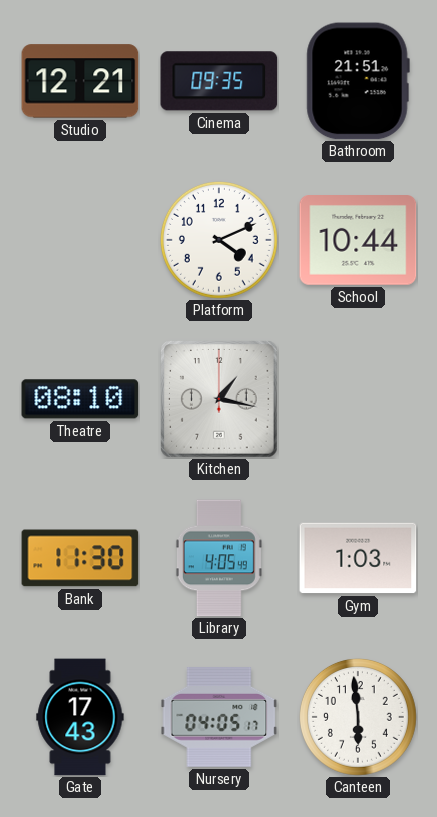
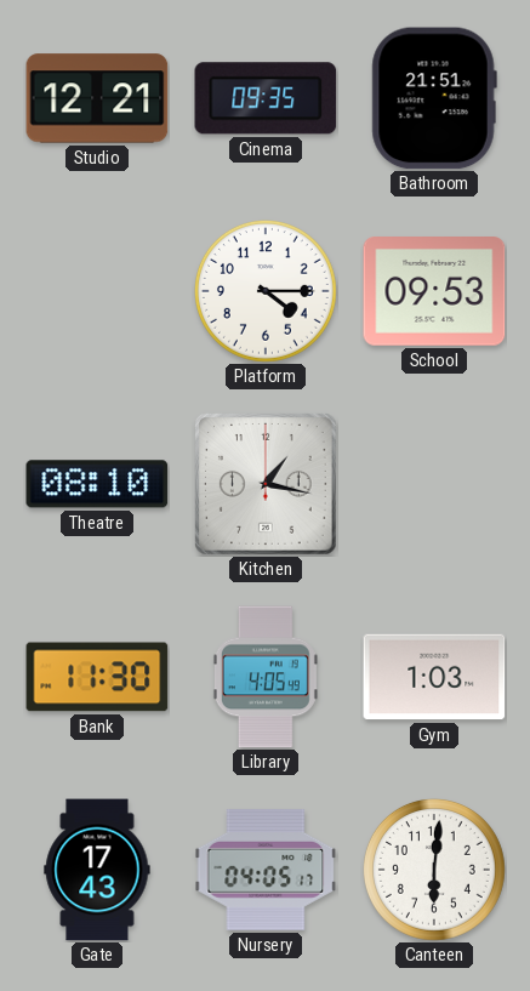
Platform: 4:11 -> 4:15 (266, 291)
School: 10:44 -> 09:53 (434, 292)
Canteen: 5:59 -> 6:01 (434, 870)
